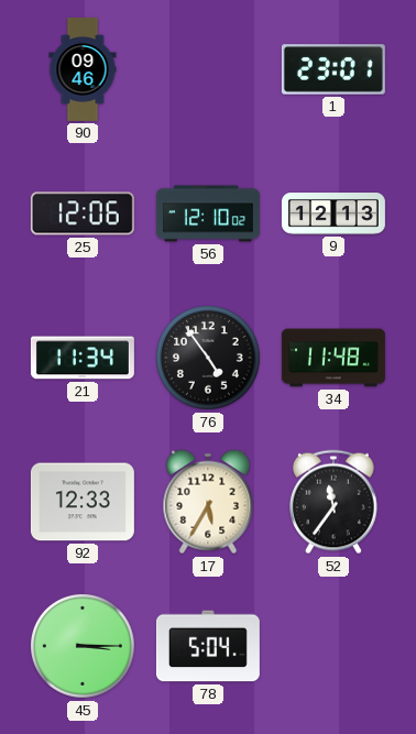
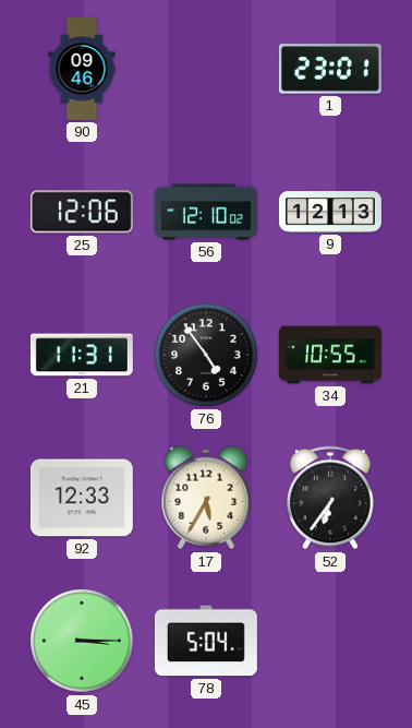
21: 11:34 -> 11:31 (82, 355)
34: 11:48 -> 10:55 (330, 355)
52: 11:36 -> 6:36 (331, 498)
